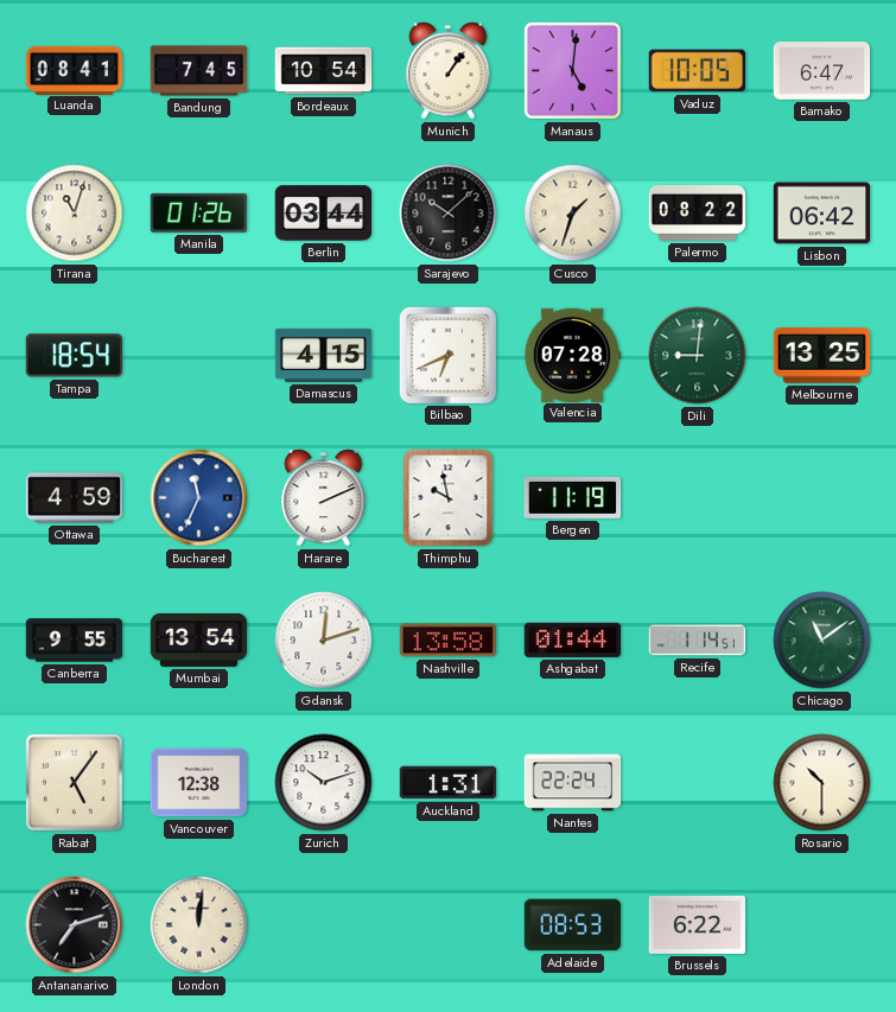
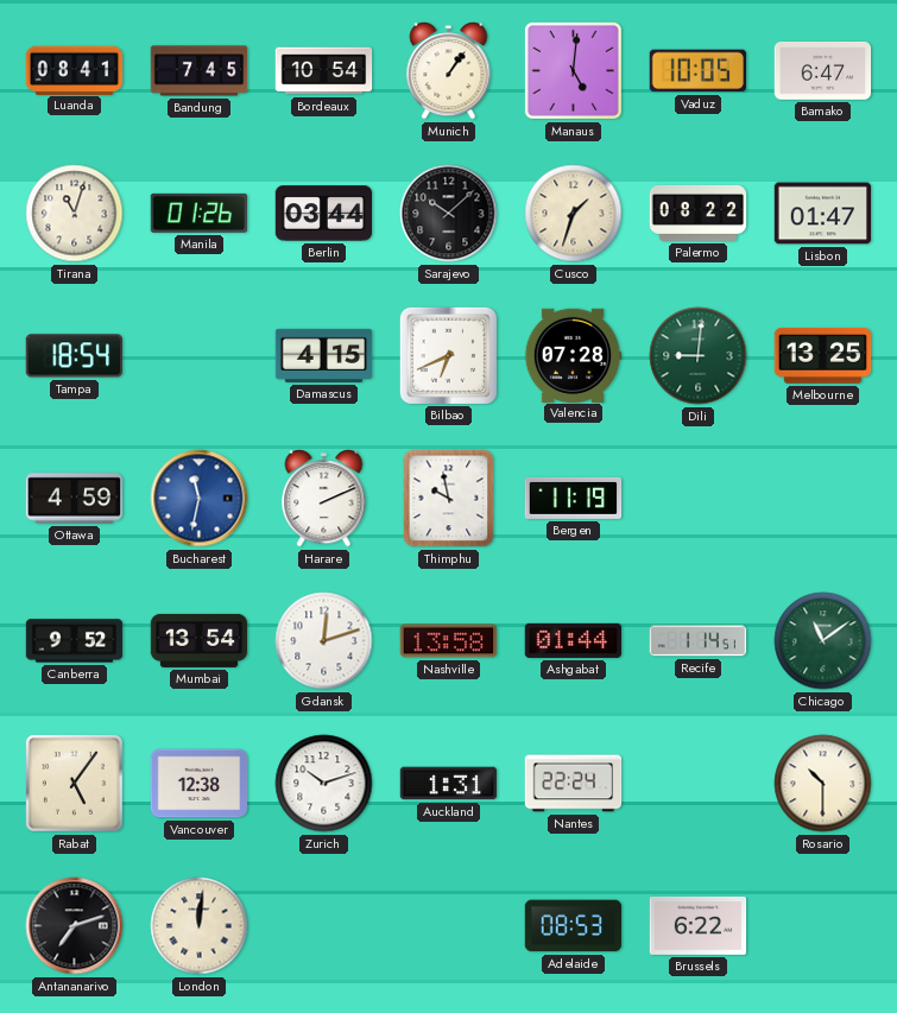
Lisbon: 06:42 -> 01:47 (823, 214)
Bucharest: 11:34 -> 11:32 (200, 499)
Canberra: 9:55 -> 9:52 (75, 641)
